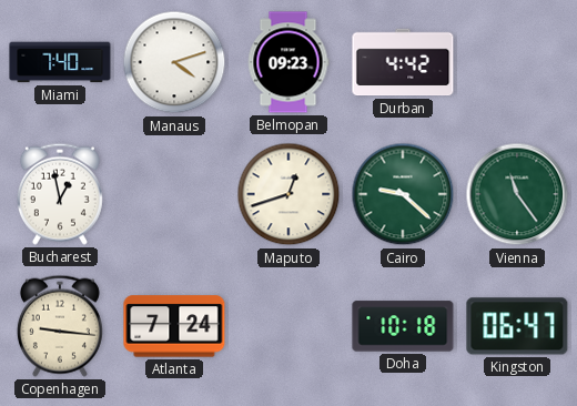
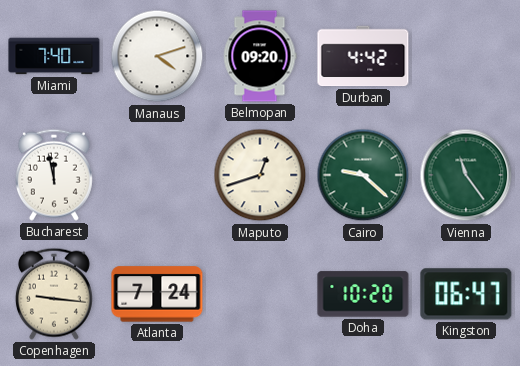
Belmopan: 09:23 -> 09:20 (260, 56)
Bucharest: 12:58 -> 11:58 (54, 175)
Doha: 10:18 -> 10:20 (363, 294)
